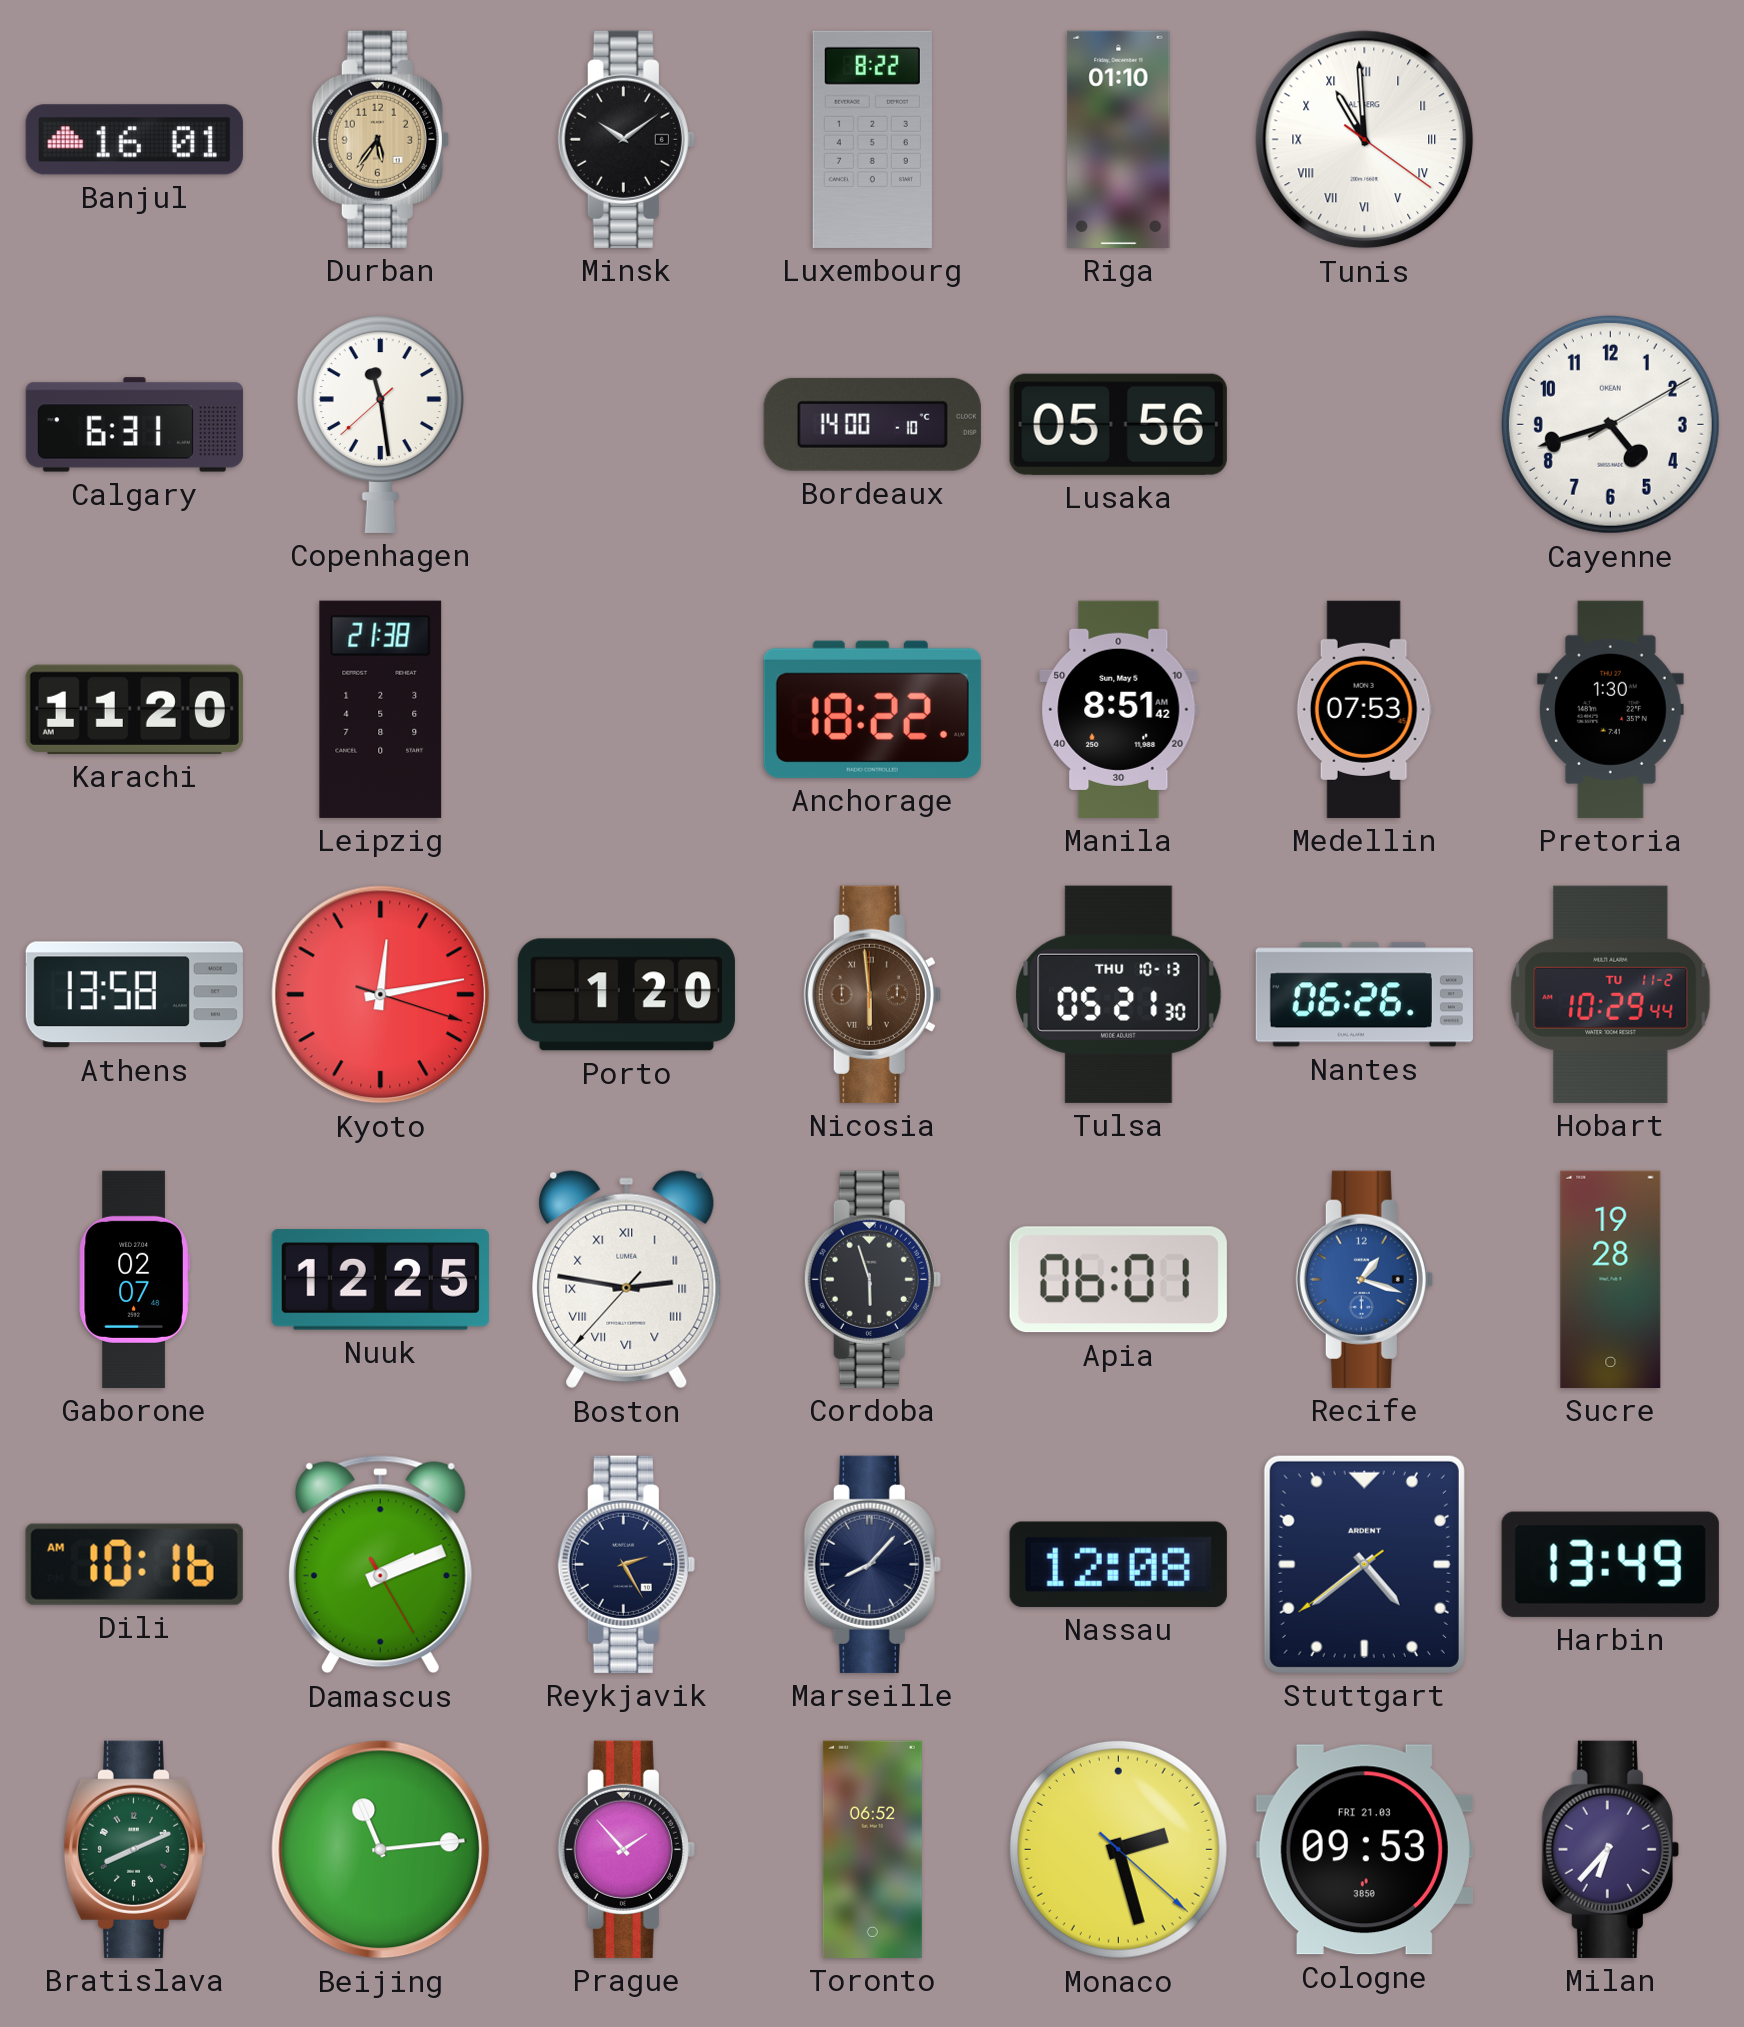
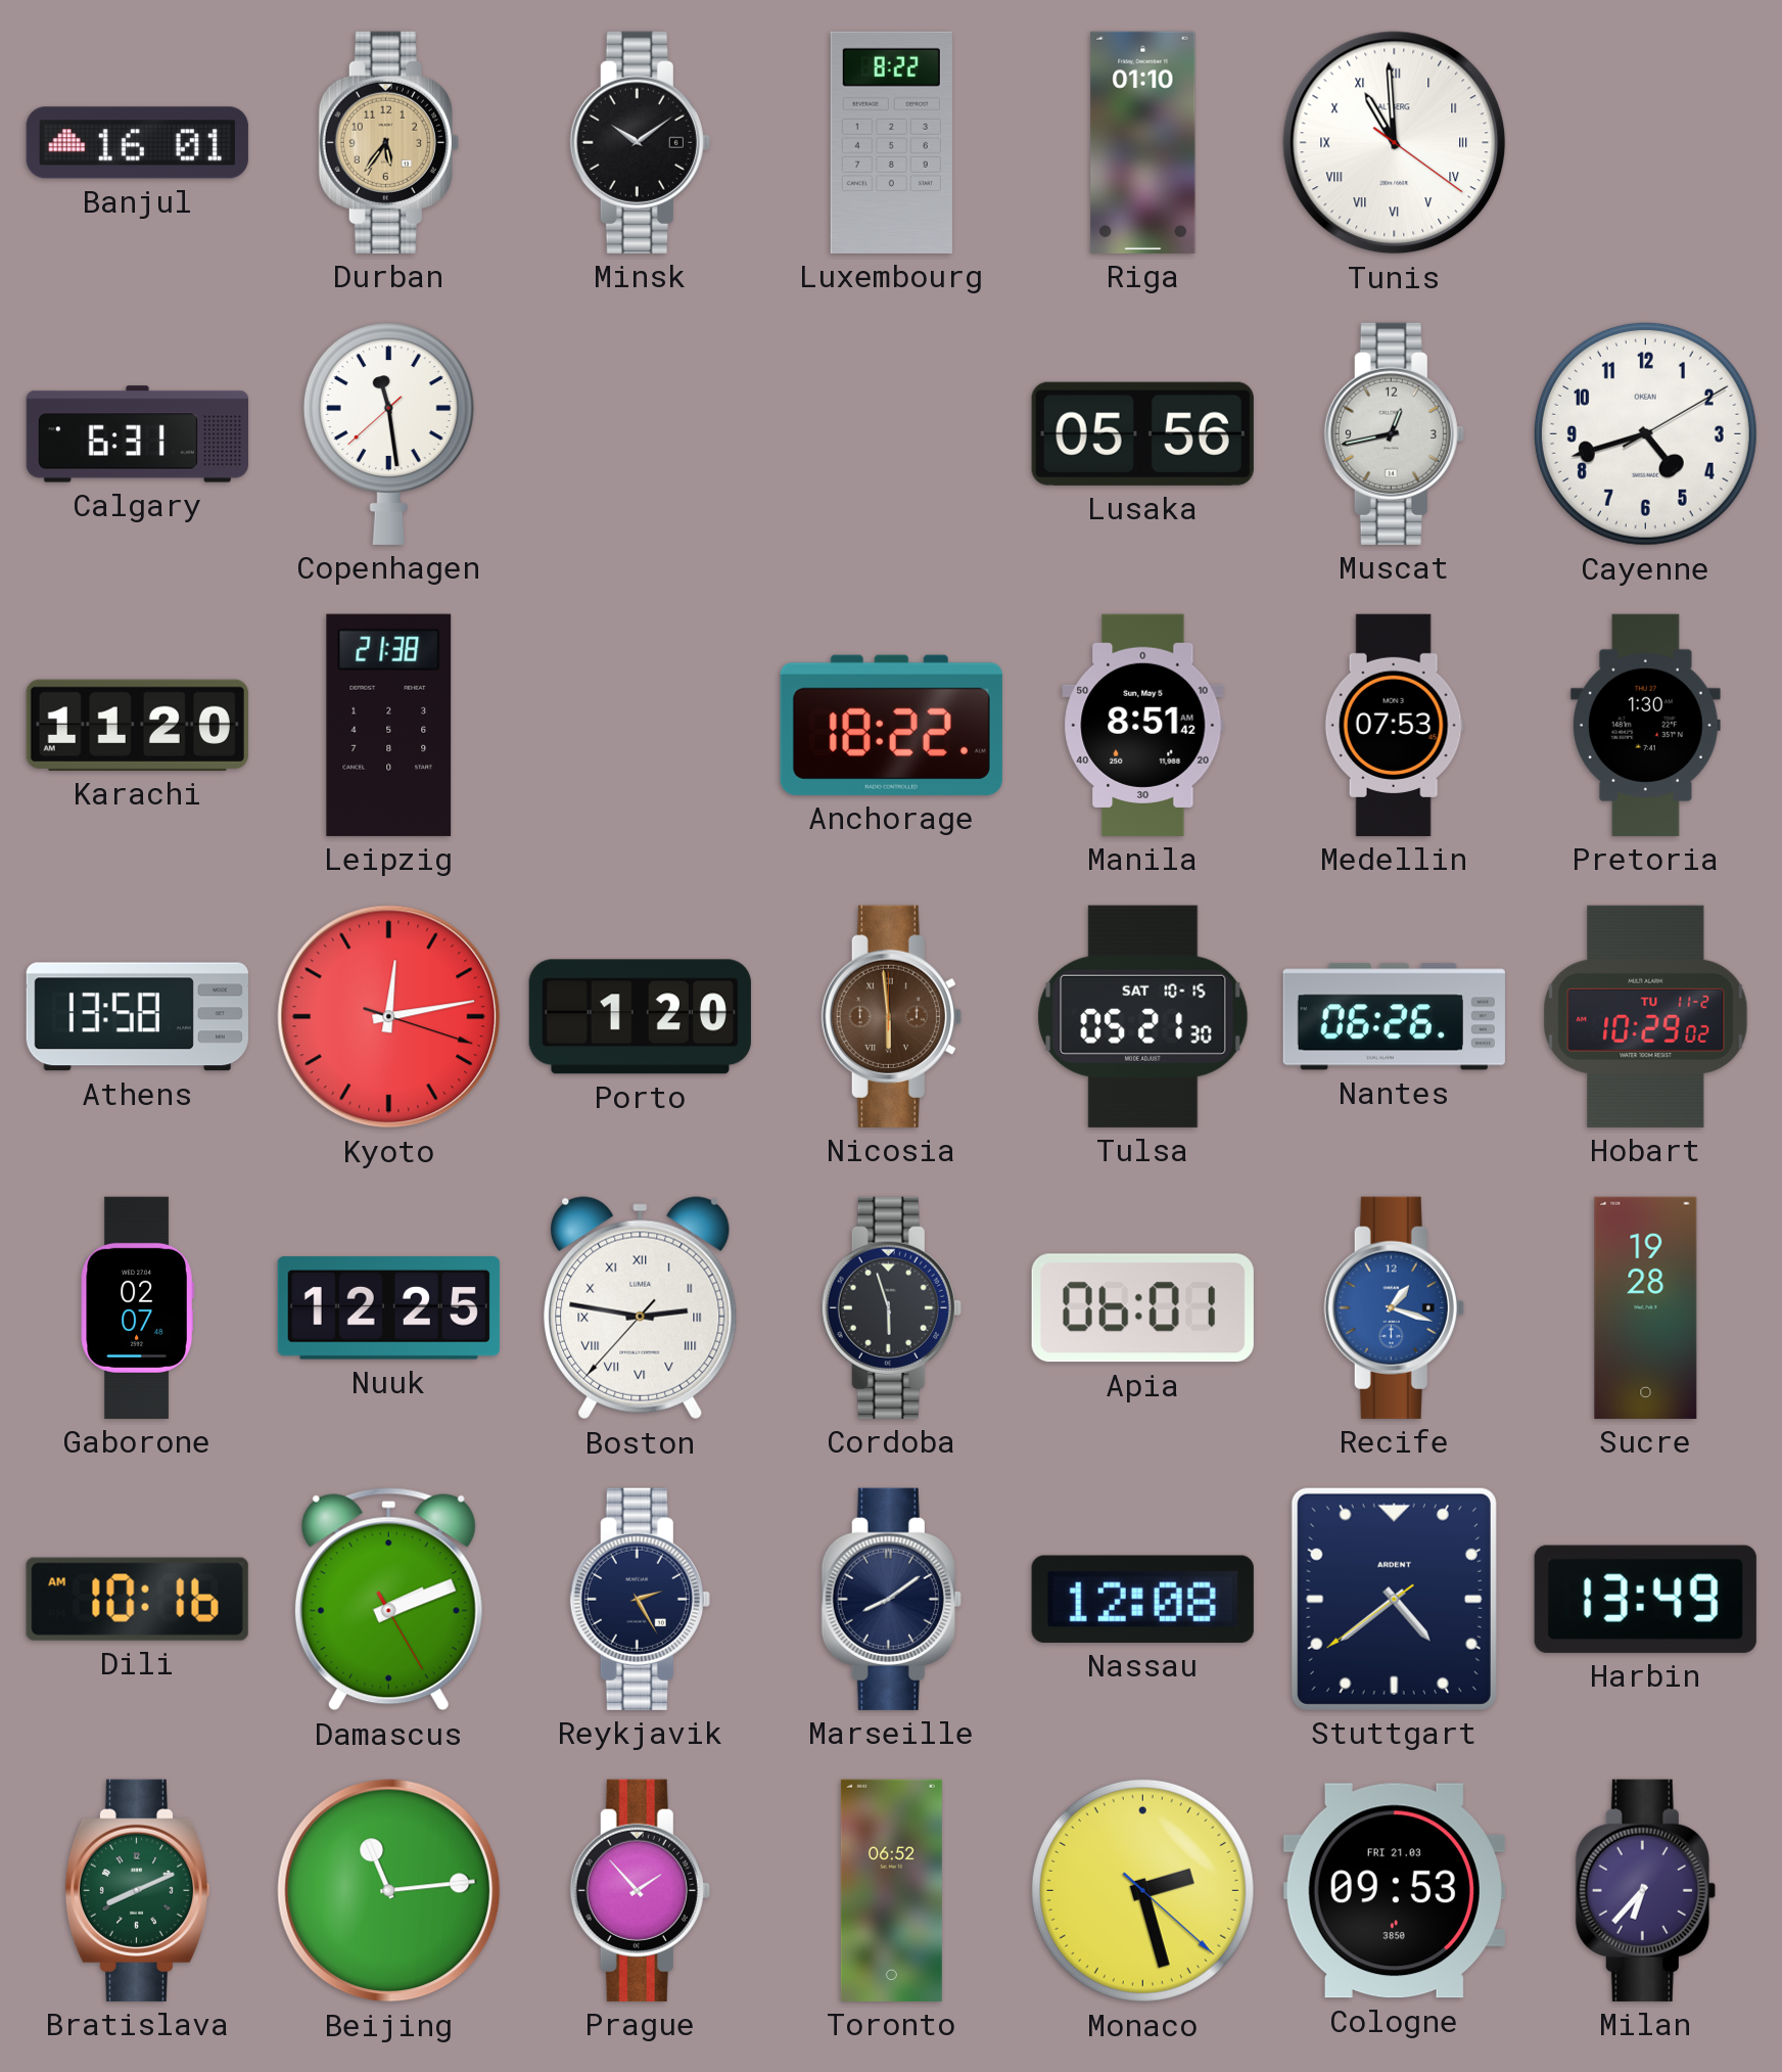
Bordeaux: 14:00 -> none (872, 424)
Muscat: none -> 12:43 (1394, 433)
Tulsa date: THU 10-13 -> SAT 10-15 (1143, 1016)
Hobart: 10:29:44 -> 10:29:02 (1646, 1016)
Marseille: 8:07 -> 8:09 (891, 1599)
